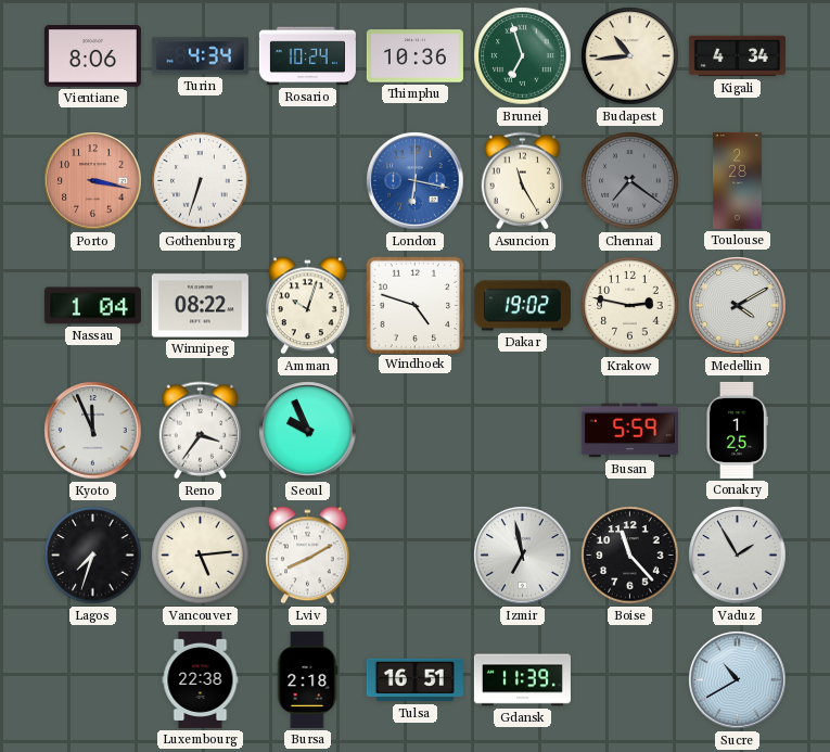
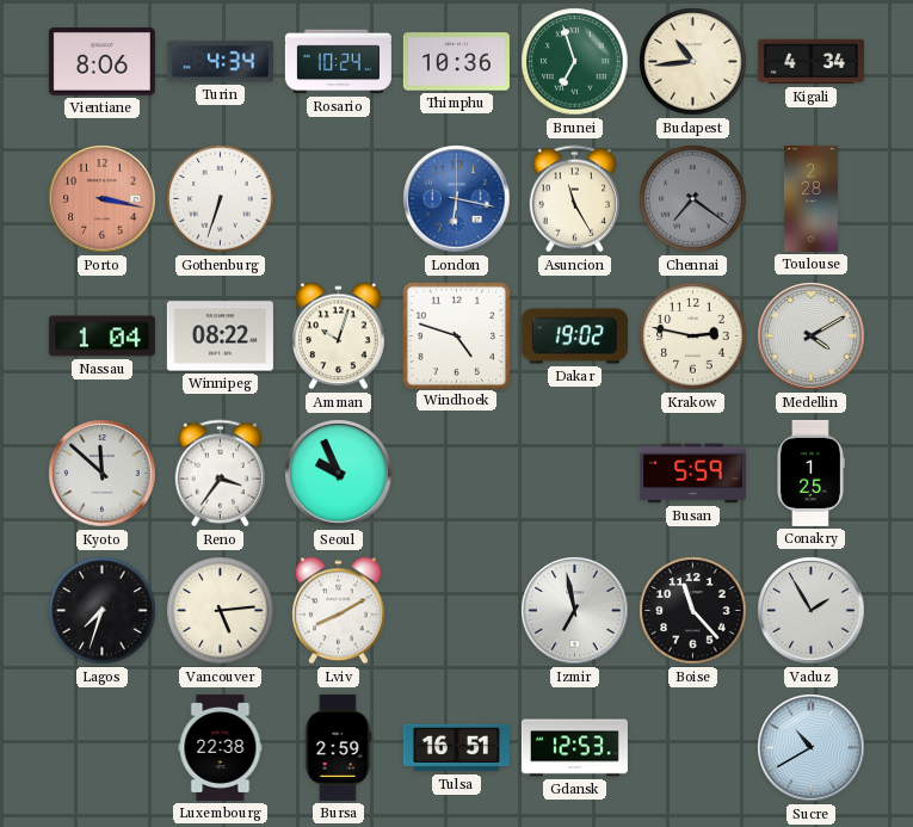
Kyoto: 11:56 -> 11:52 (103, 474)
Bursa: 2:18 -> 2:59 (338, 747)
Gdansk: 11:39 -> 12:53 (574, 748)
